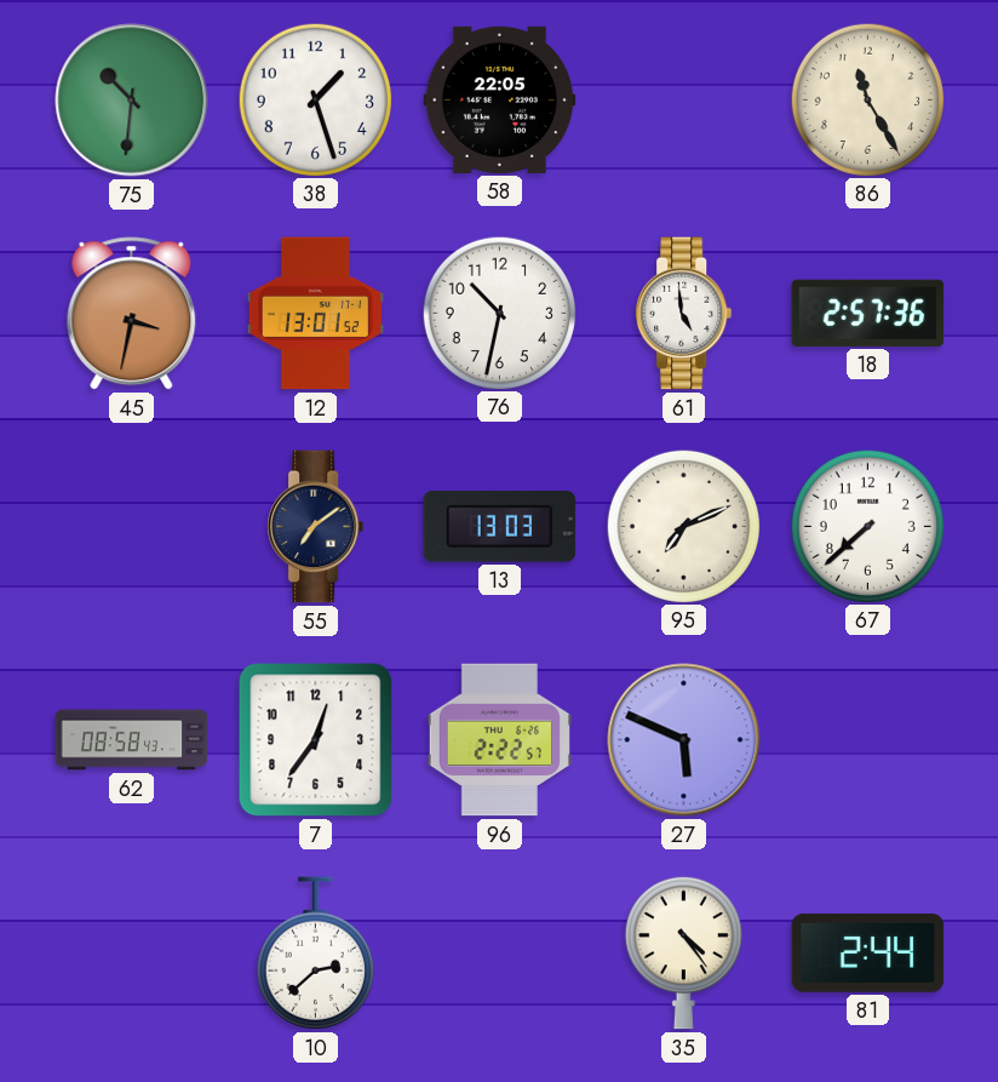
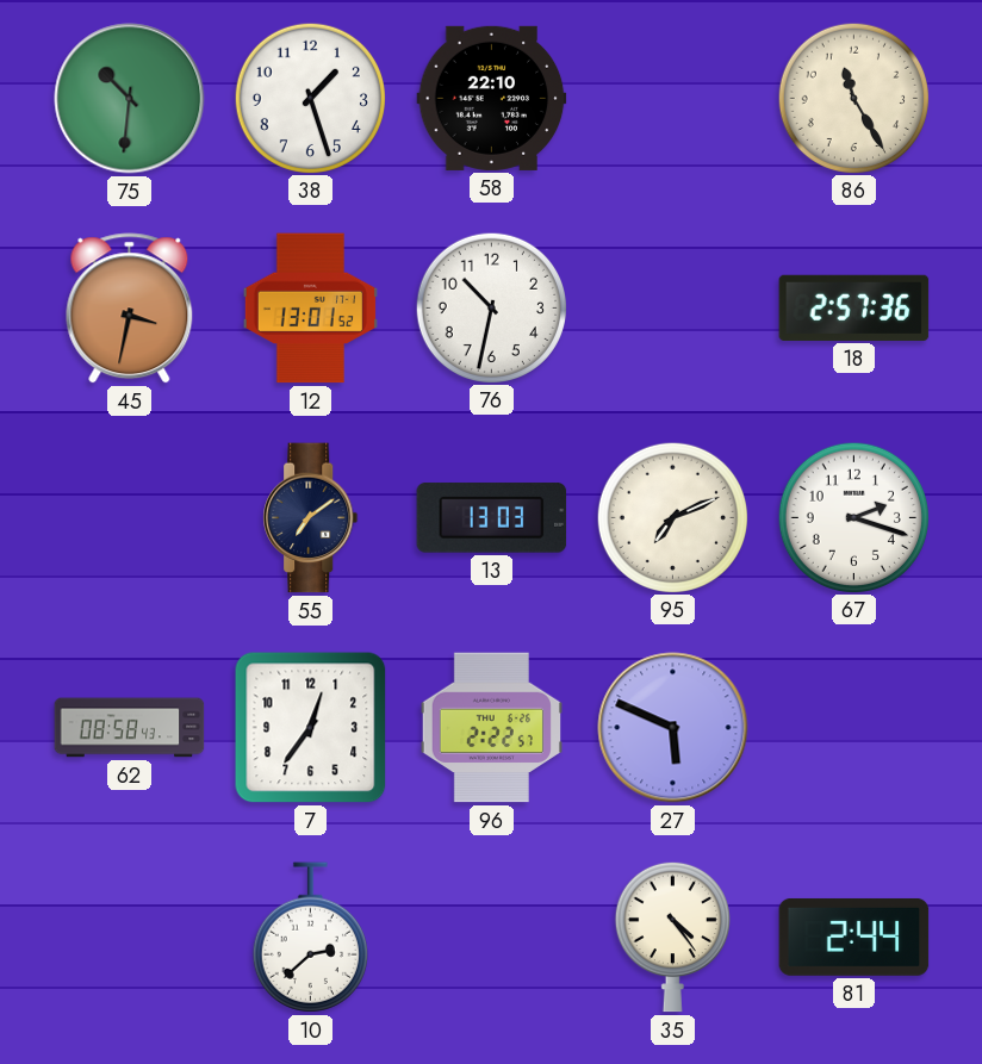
58: 22:05 -> 22:10 (492, 98)
61: 4:59 -> none (684, 314)
67: 7:38 -> 2:18 (853, 517)
